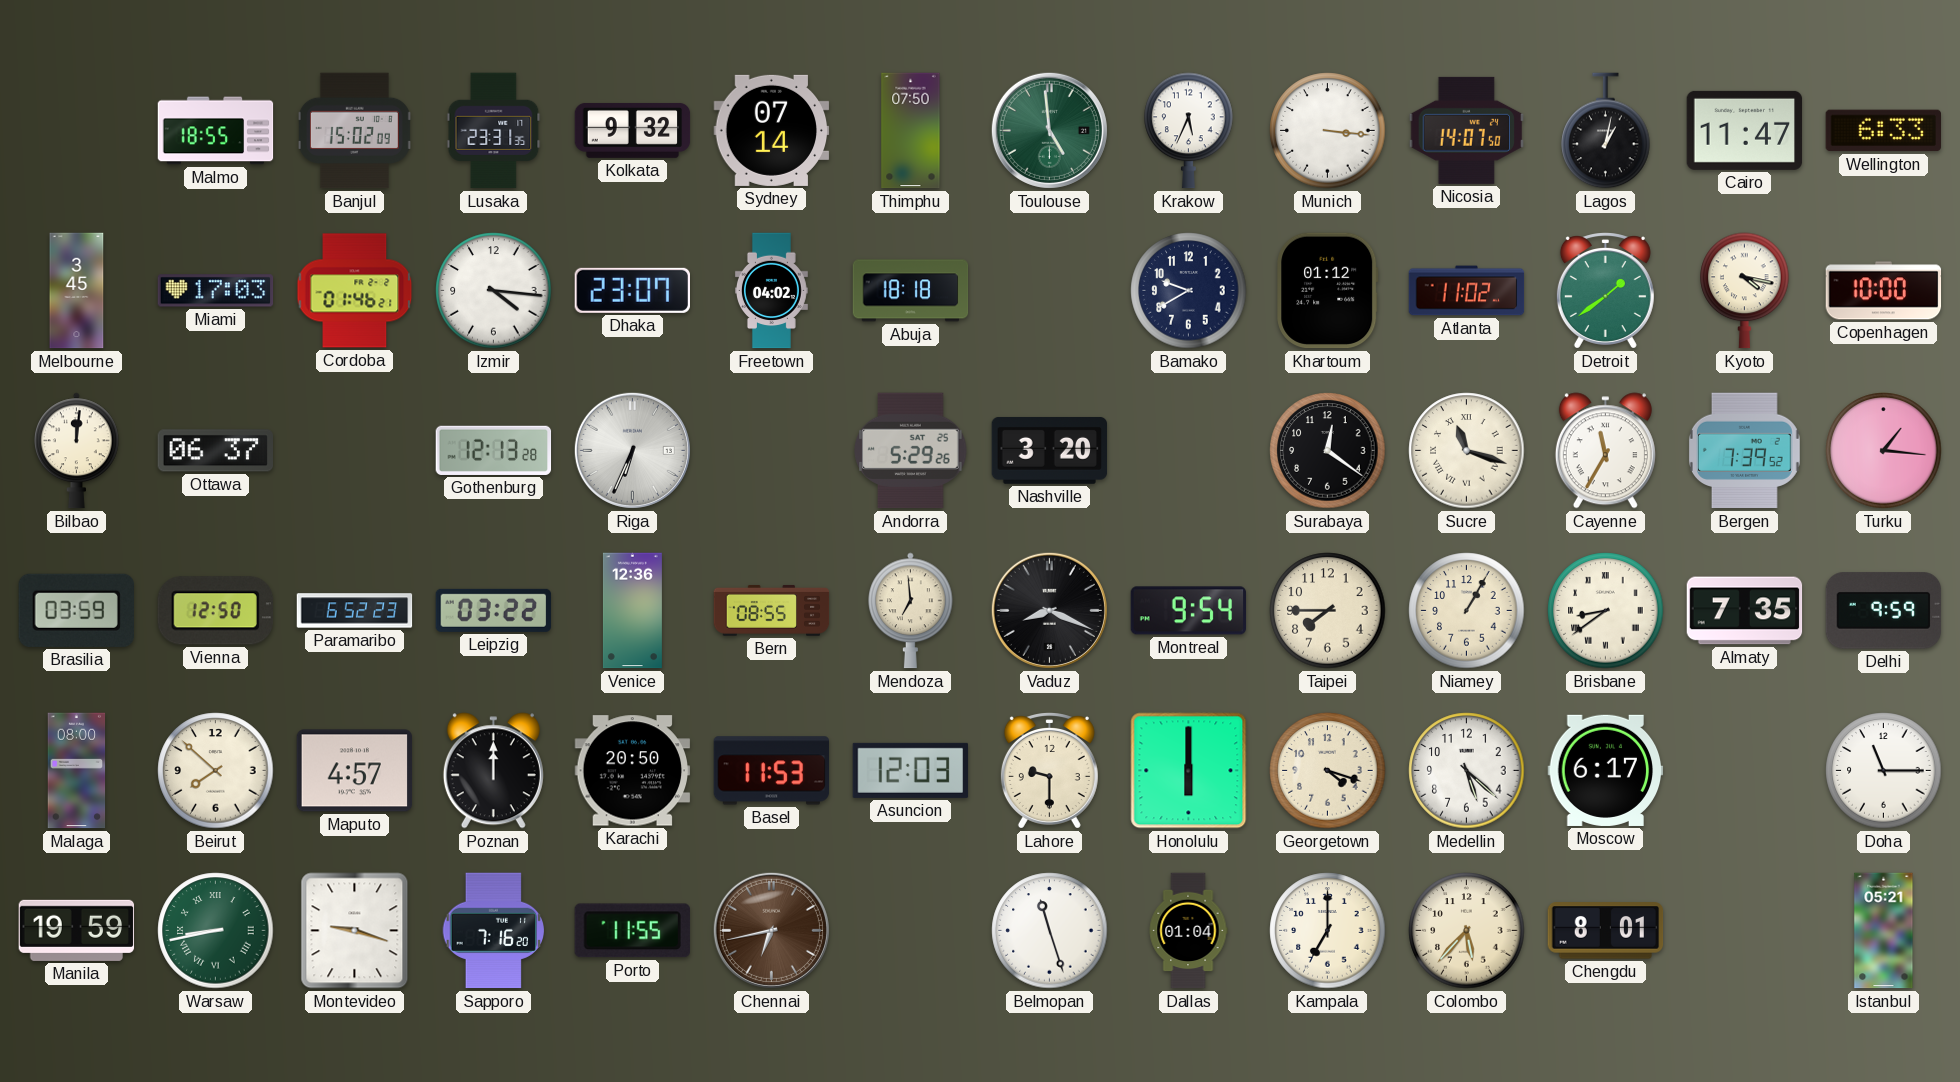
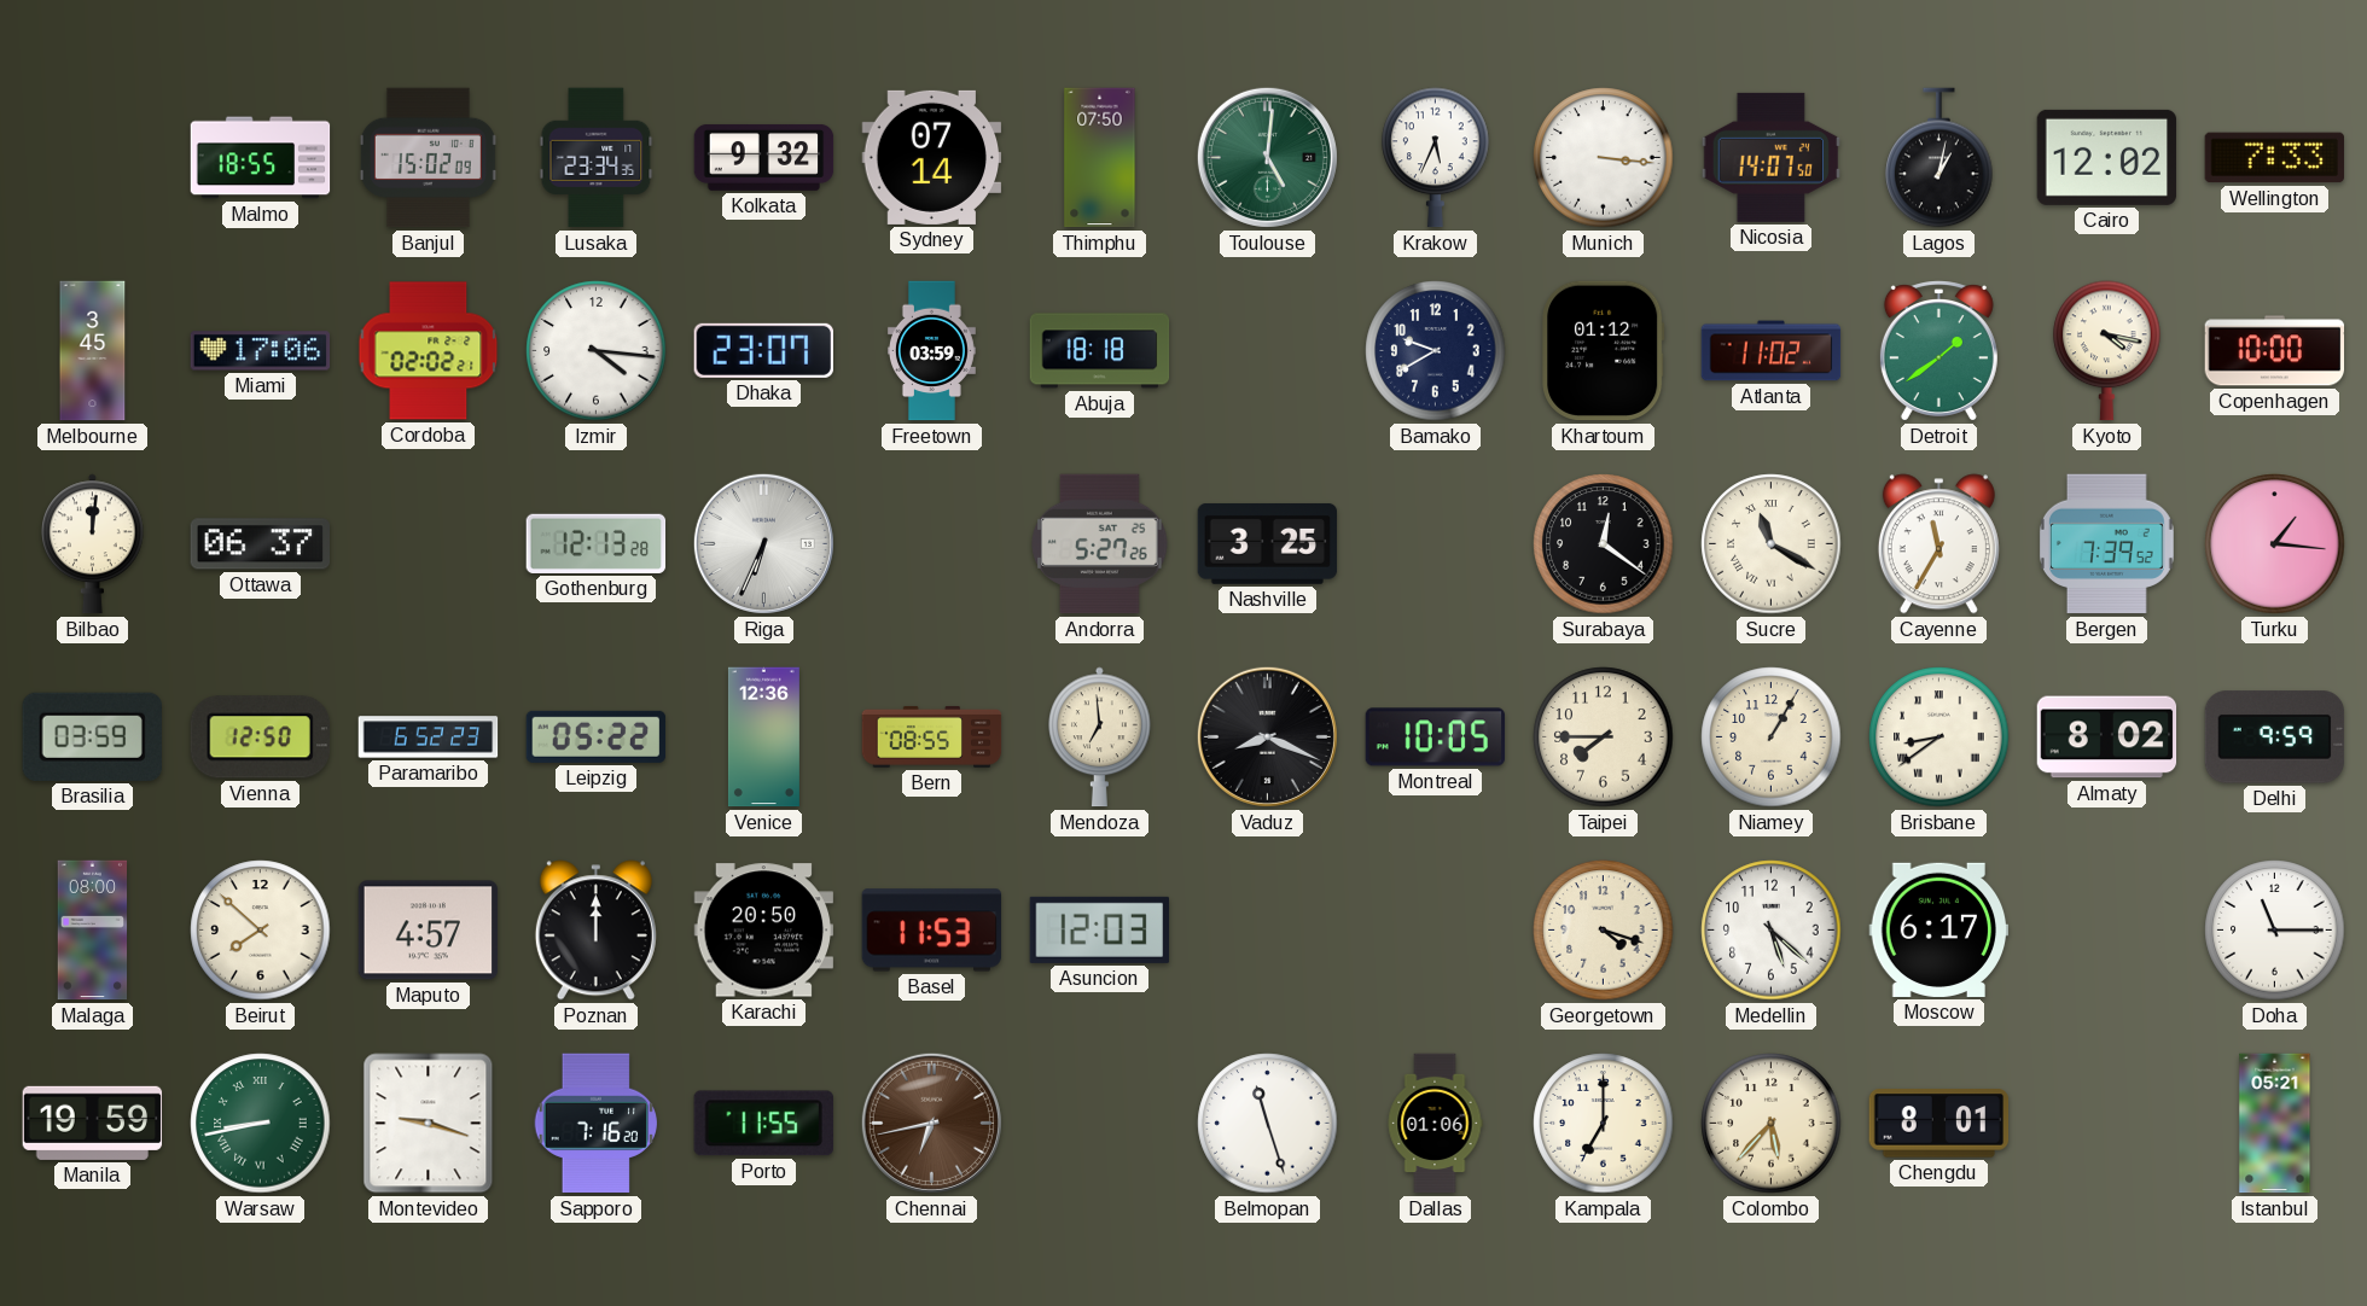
Lusaka: 23:31 -> 23:34 (597, 158)
Toulouse: 4:59 -> 5:01 (1267, 157)
Cairo: 11:47 -> 12:02 (2107, 157)
Wellington: 6:33 -> 7:33 (2275, 158)
Miami: 17:03 -> 17:06 (261, 351)
Cordoba: 01:46 -> 02:02 (429, 351)
Freetown: 04:02 -> 03:59 (931, 351)
Andorra: 5:29 -> 5:27 (1100, 544)
Nashville: 3:20 -> 3:25 (1268, 543)
Sucre: 11:18 -> 11:20 (1772, 544)
Leipzig: 03:22 -> 05:22 (597, 736)
Montreal: 9:54 -> 10:05 (1436, 737)
Almaty: 7:35 -> 8:02 (2107, 737)
Lahore: 9:30 -> none (1049, 771)
Honolulu: 6:00 -> none (1189, 771)
Dallas: 01:04 -> 01:06 (1435, 1124)
